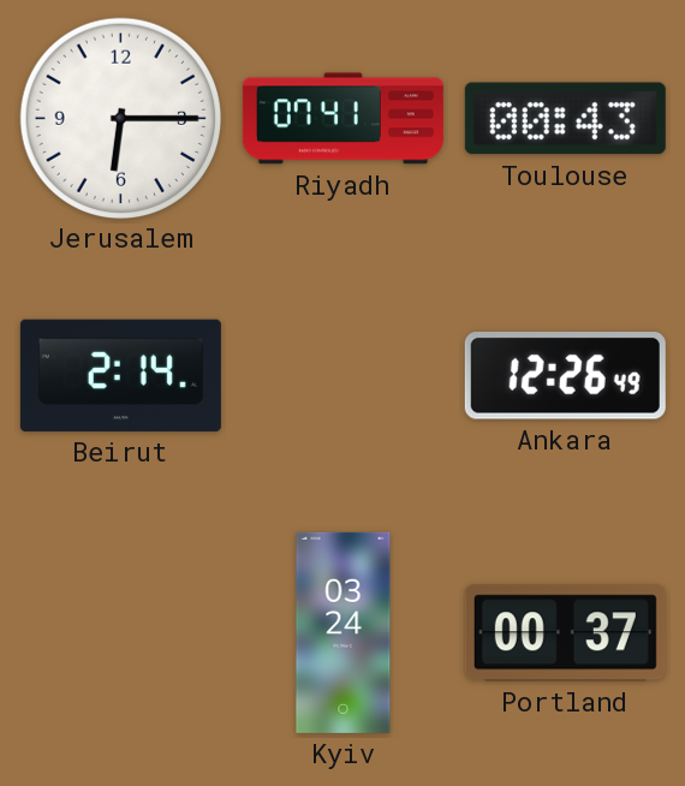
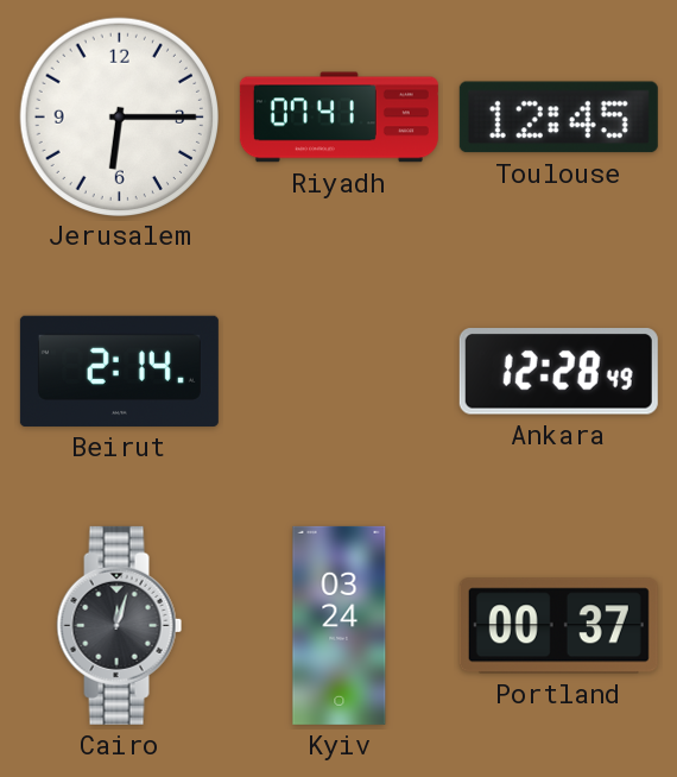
Toulouse: 00:43 -> 12:45 (558, 118)
Ankara: 12:26 -> 12:28 (558, 372)
Cairo: none -> 12:03 (120, 625)
